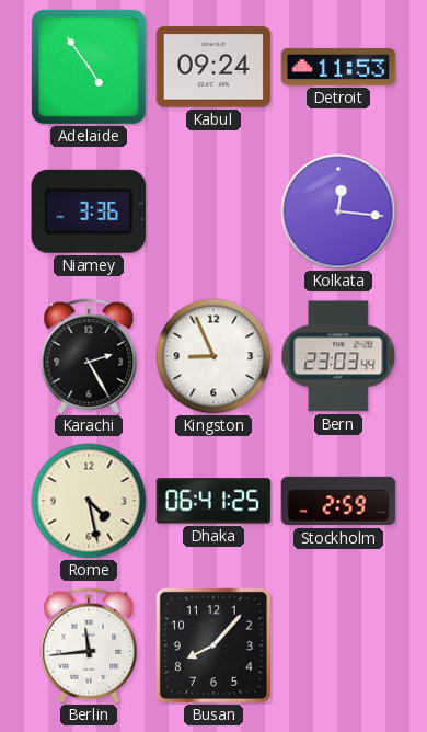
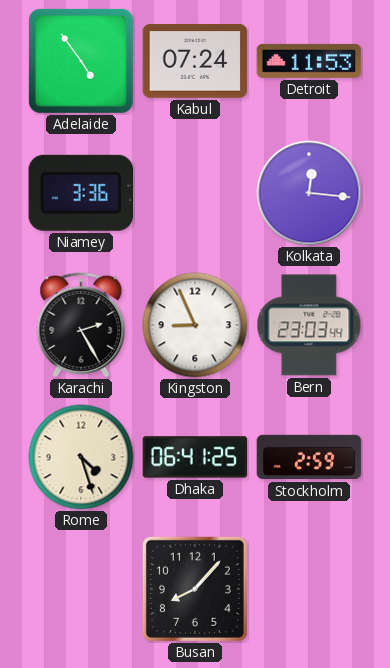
Kabul: 09:24 -> 07:24 (195, 61)
Rome: 4:28 -> 4:27 (81, 457)
Berlin: 11:44 -> none (89, 645)
